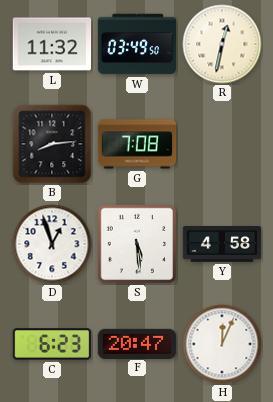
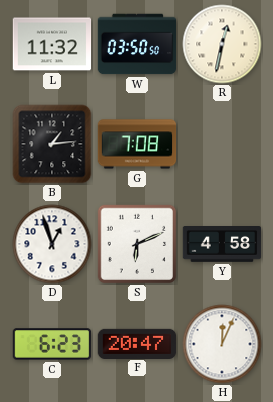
W: 03:49 -> 03:50 (137, 44)
B: 8:14 -> 1:14 (52, 144)
S: 5:29 -> 6:11 (137, 244)
